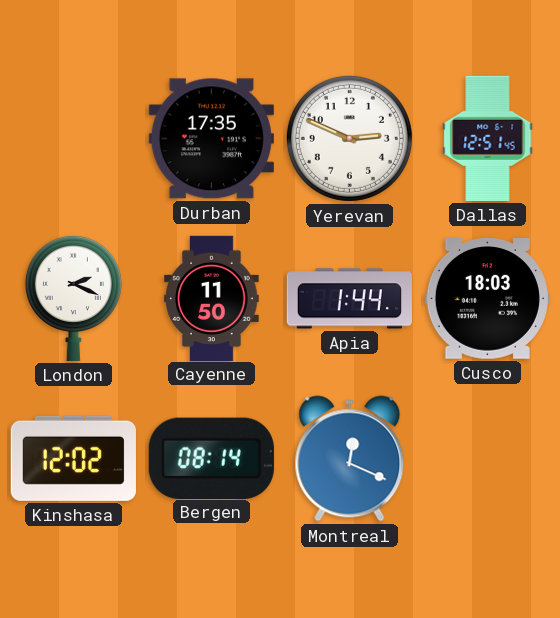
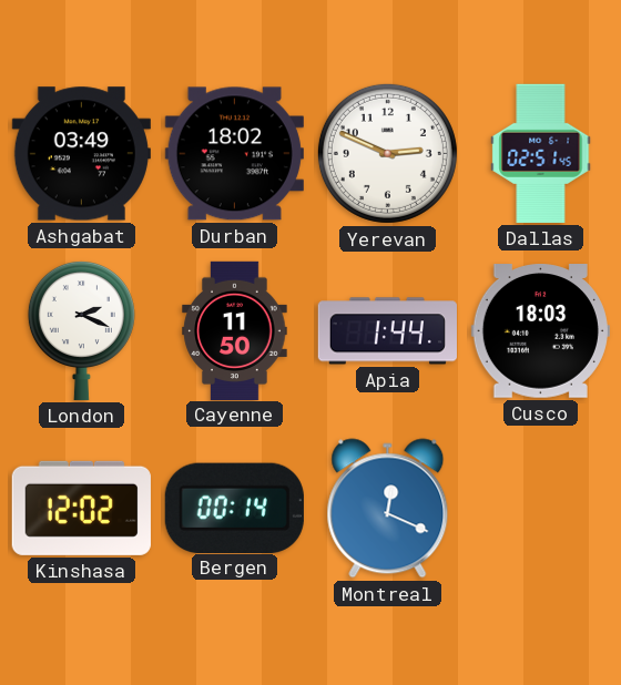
Ashgabat: none -> 03:49 (81, 154)
Durban: 17:35 -> 18:02 (234, 154)
Dallas: 12:51 -> 02:51 (541, 153)
Bergen: 08:14 -> 00:14 (234, 508)
